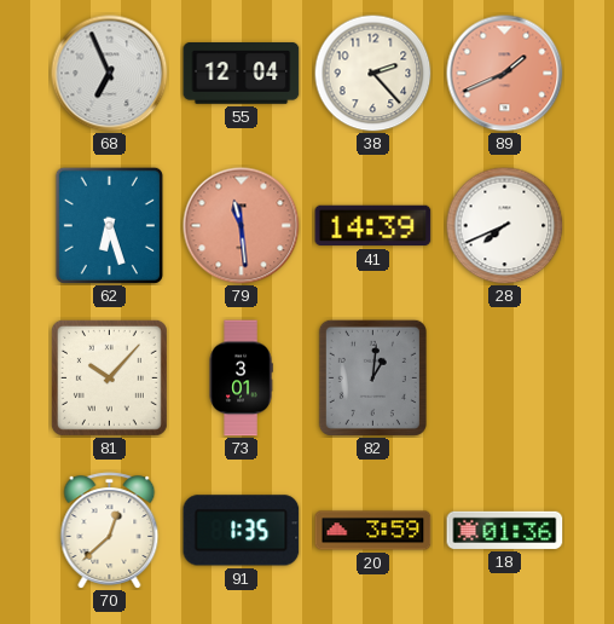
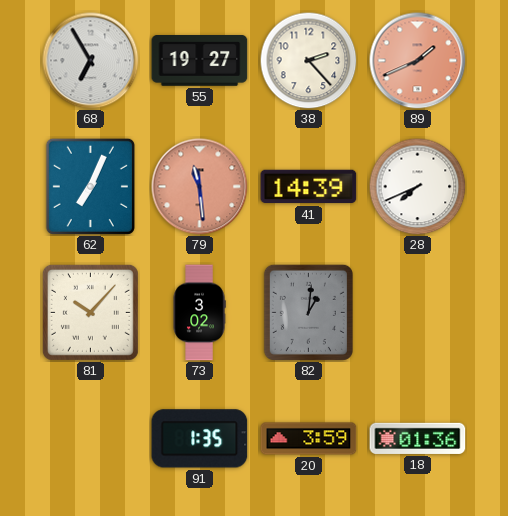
68: 6:56 -> 6:55 (91, 61)
55: 12:04 -> 19:27 (200, 61)
62: 6:27 -> 7:04 (90, 186)
73: 3:01 -> 3:02 (199, 313)
70: 12:38 -> none (110, 531)
